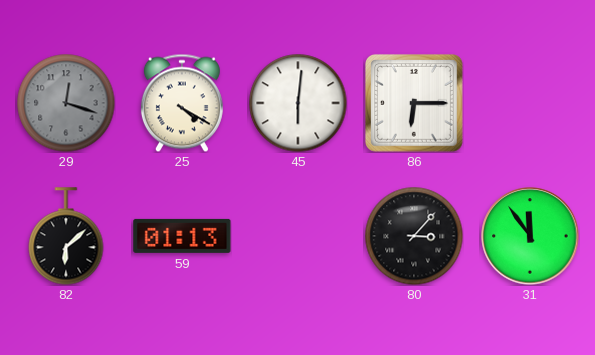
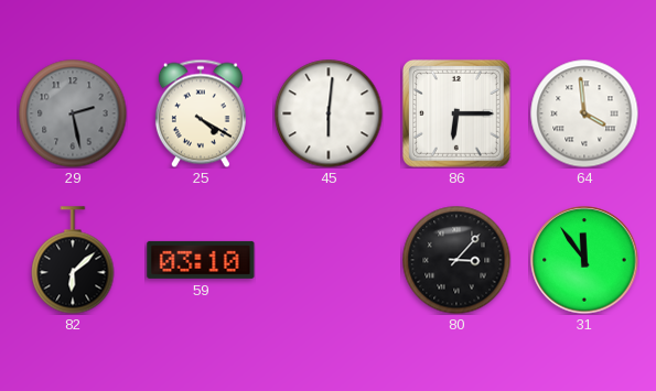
29: 12:18 -> 2:28 (73, 113)
64: none -> 3:59 (584, 113)
59: 01:13 -> 03:10 (201, 260)
